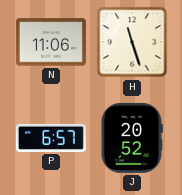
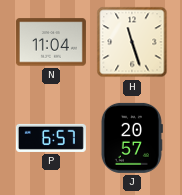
N: 11:06 -> 11:04 (51, 42)
J: 20:52 -> 20:57 (132, 138)
